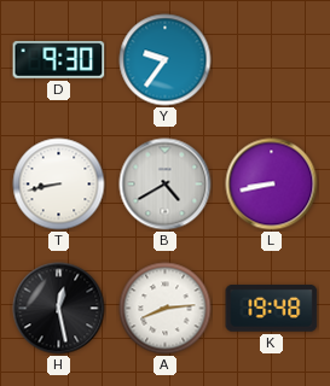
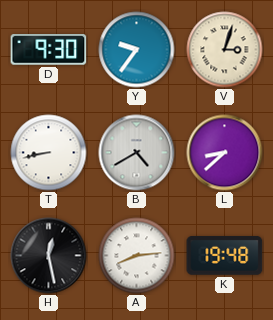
V: none -> 3:03 (225, 50)
L: 8:43 -> 8:38 (225, 153)
